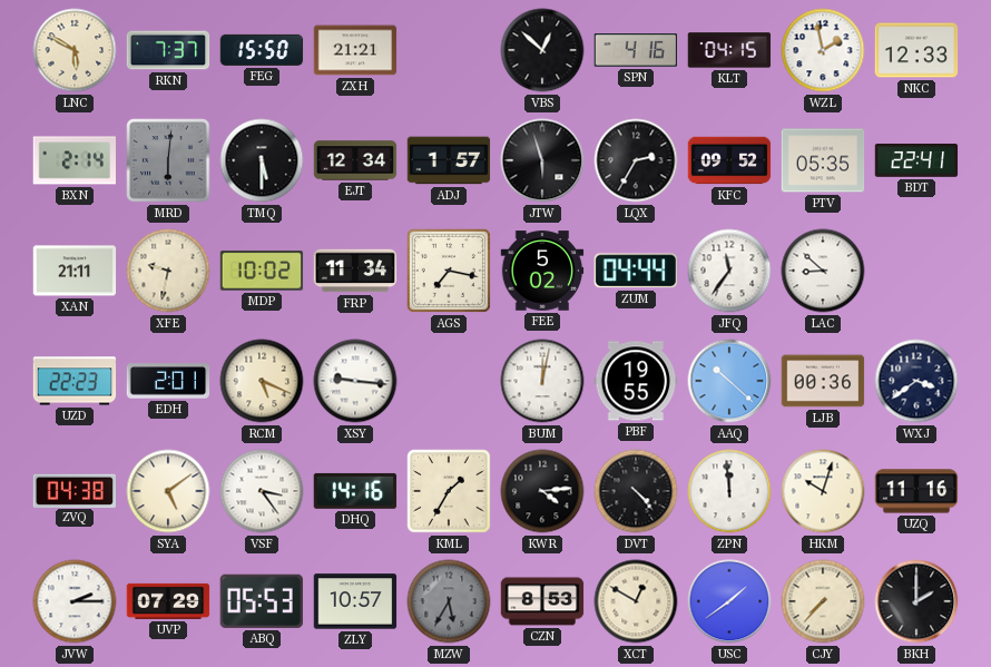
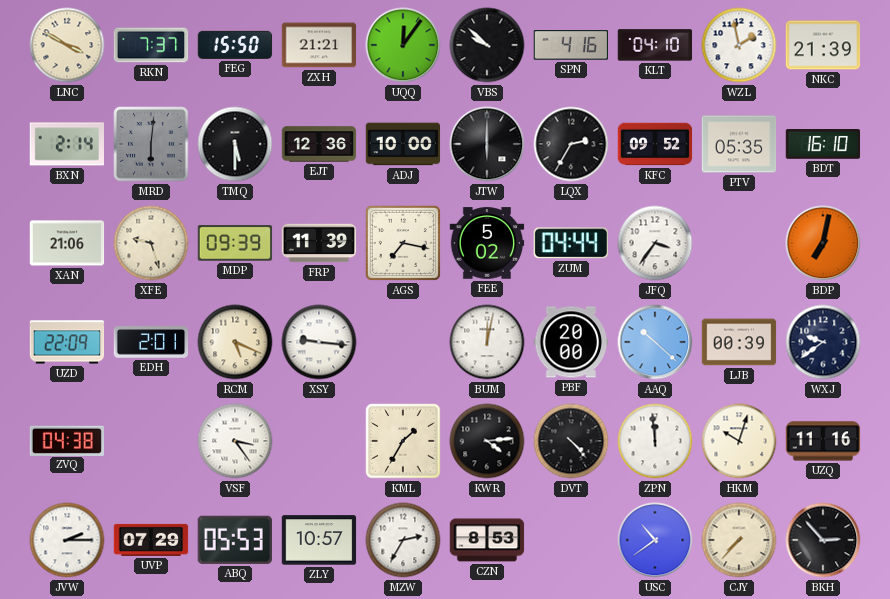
LNC: 5:50 -> 3:50 (67, 45)
UQQ: none -> 12:06 (403, 45)
VBS: 12:52 -> 9:52 (487, 45)
KLT: 04:15 -> 04:10 (655, 45)
NKC: 12:33 -> 21:39 (823, 45)
EJT: 12:34 -> 12:36 (319, 144)
ADJ: 1:57 -> 10:00 (403, 144)
JTW: 5:57 -> 6:00 (487, 144)
BDT: 22:41 -> 16:10 (823, 145)
XAN: 21:11 -> 21:06 (67, 243)
XFE: 9:32 -> 9:27 (151, 243)
MDP: 10:02 -> 09:39 (235, 243)
FRP: 11:34 -> 11:39 (319, 243)
JFQ: 11:36 -> 3:36 (655, 243)
LAC: 8:52 -> none (823, 271)
BDP: none -> 7:02 (823, 243)
UZD: 22:23 -> 22:09 (67, 342)
PBF: 19:55 -> 20:00 (571, 342)
LJB: 00:36 -> 00:39 (739, 342)
WXJ: 3:39 -> 9:39 (823, 342)
SYA: 5:09 -> none (168, 491)
DHQ: 14:16 -> none (355, 491)
MZW: 5:35 -> 2:35 (403, 540)
MZW dial: grey -> white (403, 540)
XCT: 12:50 -> none (636, 601)
USC: 1:39 -> 10:39 (655, 540)
BKH: 2:00 -> 2:53 (823, 540)
